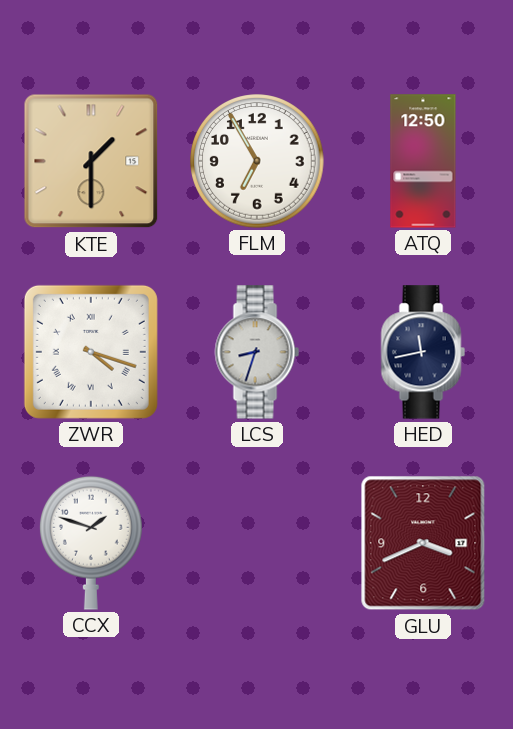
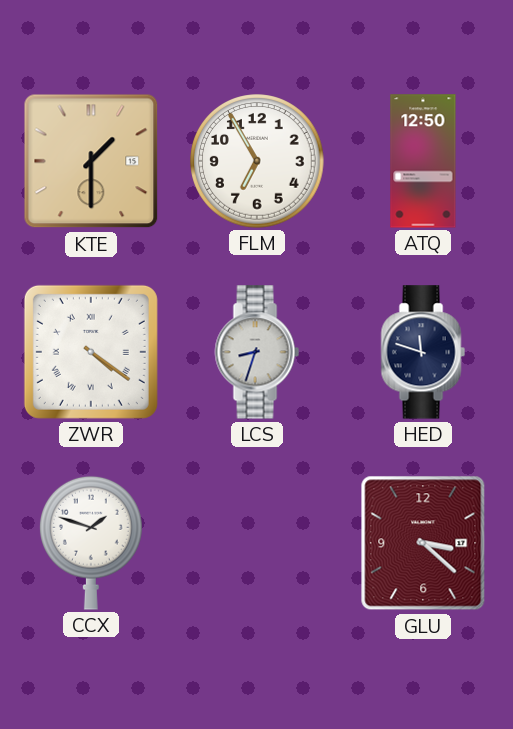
ZWR: 4:18 -> 4:21 (91, 352)
HED: 11:43 -> 11:48 (423, 352)
GLU: 3:41 -> 3:22 (423, 543)
